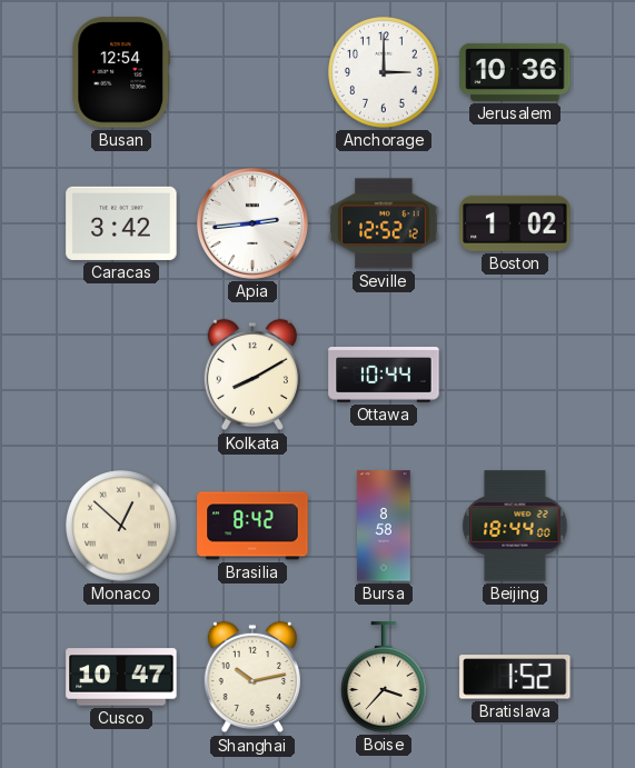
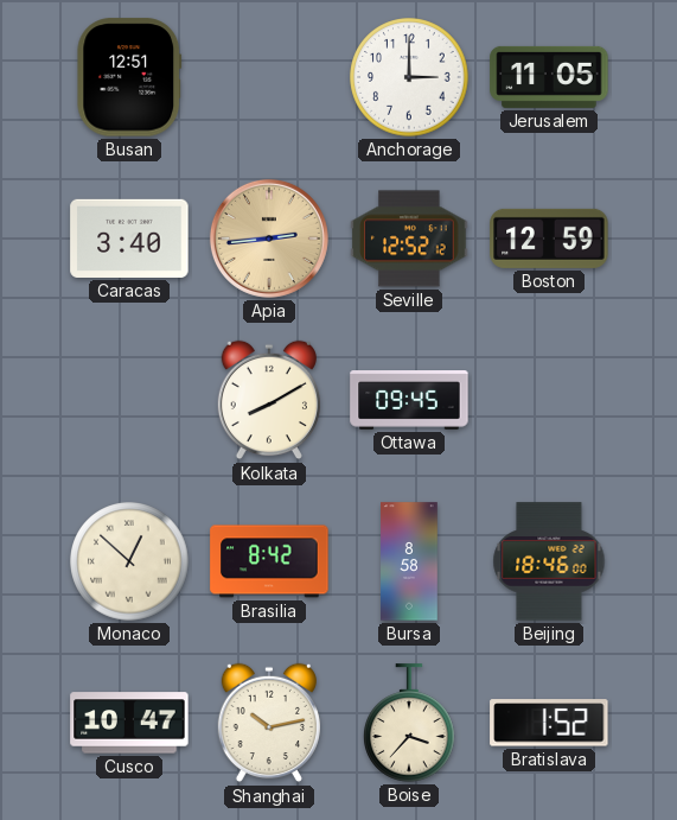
Busan: 12:54 -> 12:51 (129, 77)
Jerusalem: 10:36 -> 11:05 (549, 77)
Caracas: 3:42 -> 3:40 (129, 239)
Apia dial: white -> champagne (269, 239)
Boston: 1:02 -> 12:59 (549, 239)
Ottawa: 10:44 -> 09:45 (409, 400)
Beijing: 18:44 -> 18:46 (549, 561)
